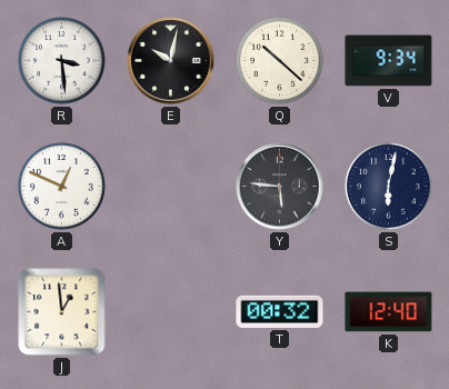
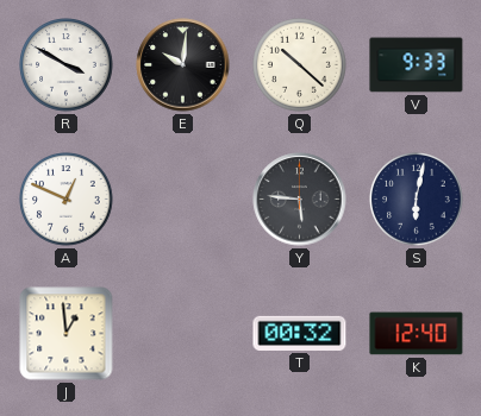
R: 3:29 -> 3:50 (67, 65)
E: 10:02 -> 10:01 (183, 65)
V: 9:34 -> 9:33 (417, 65)
